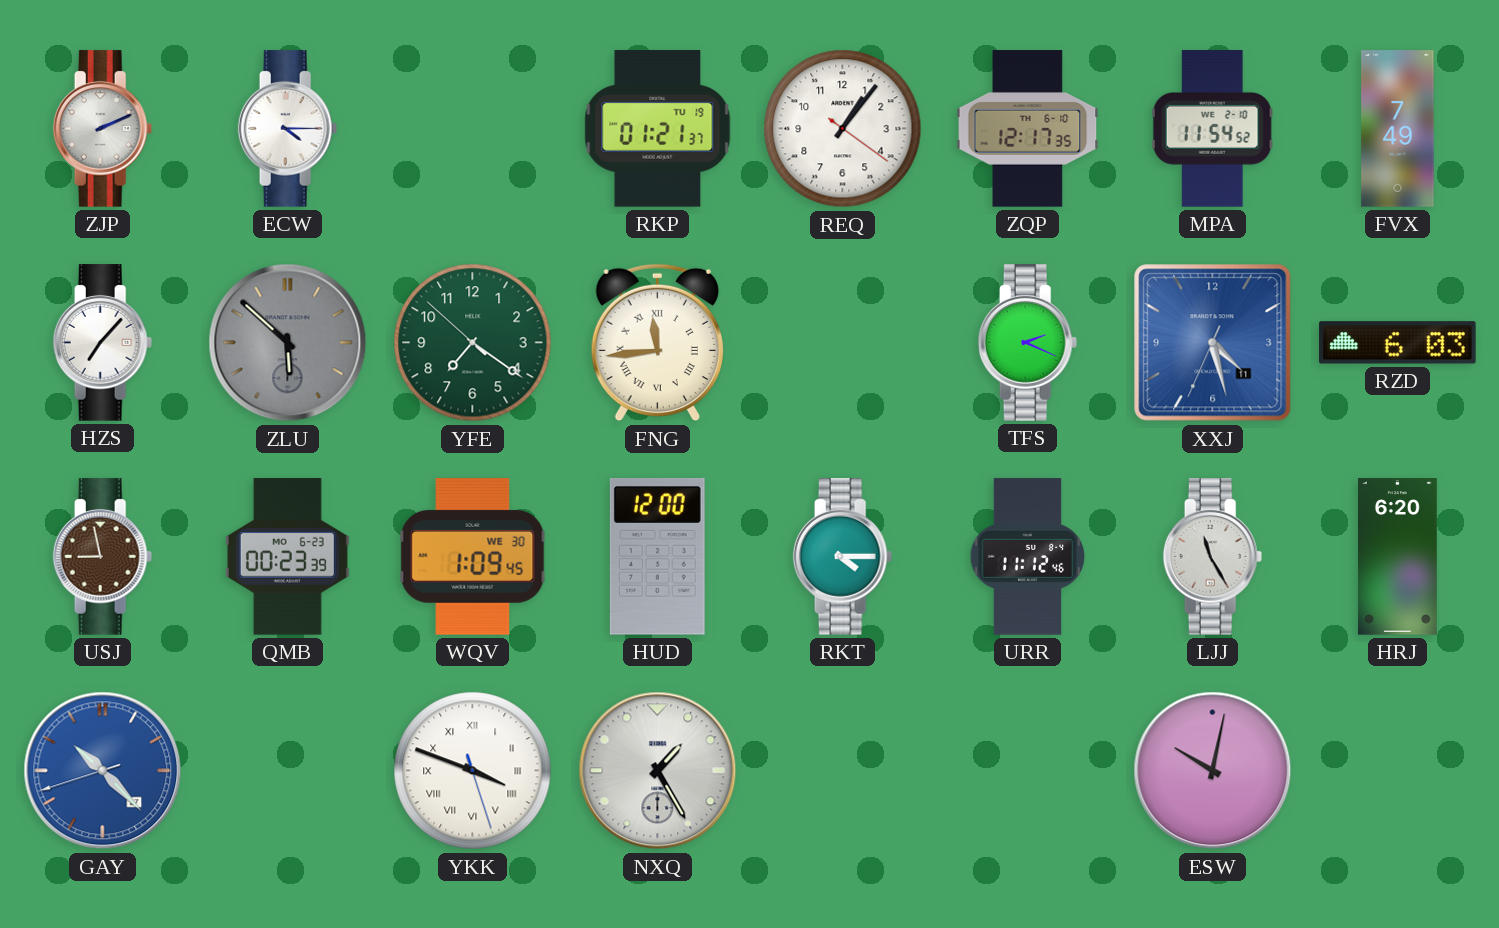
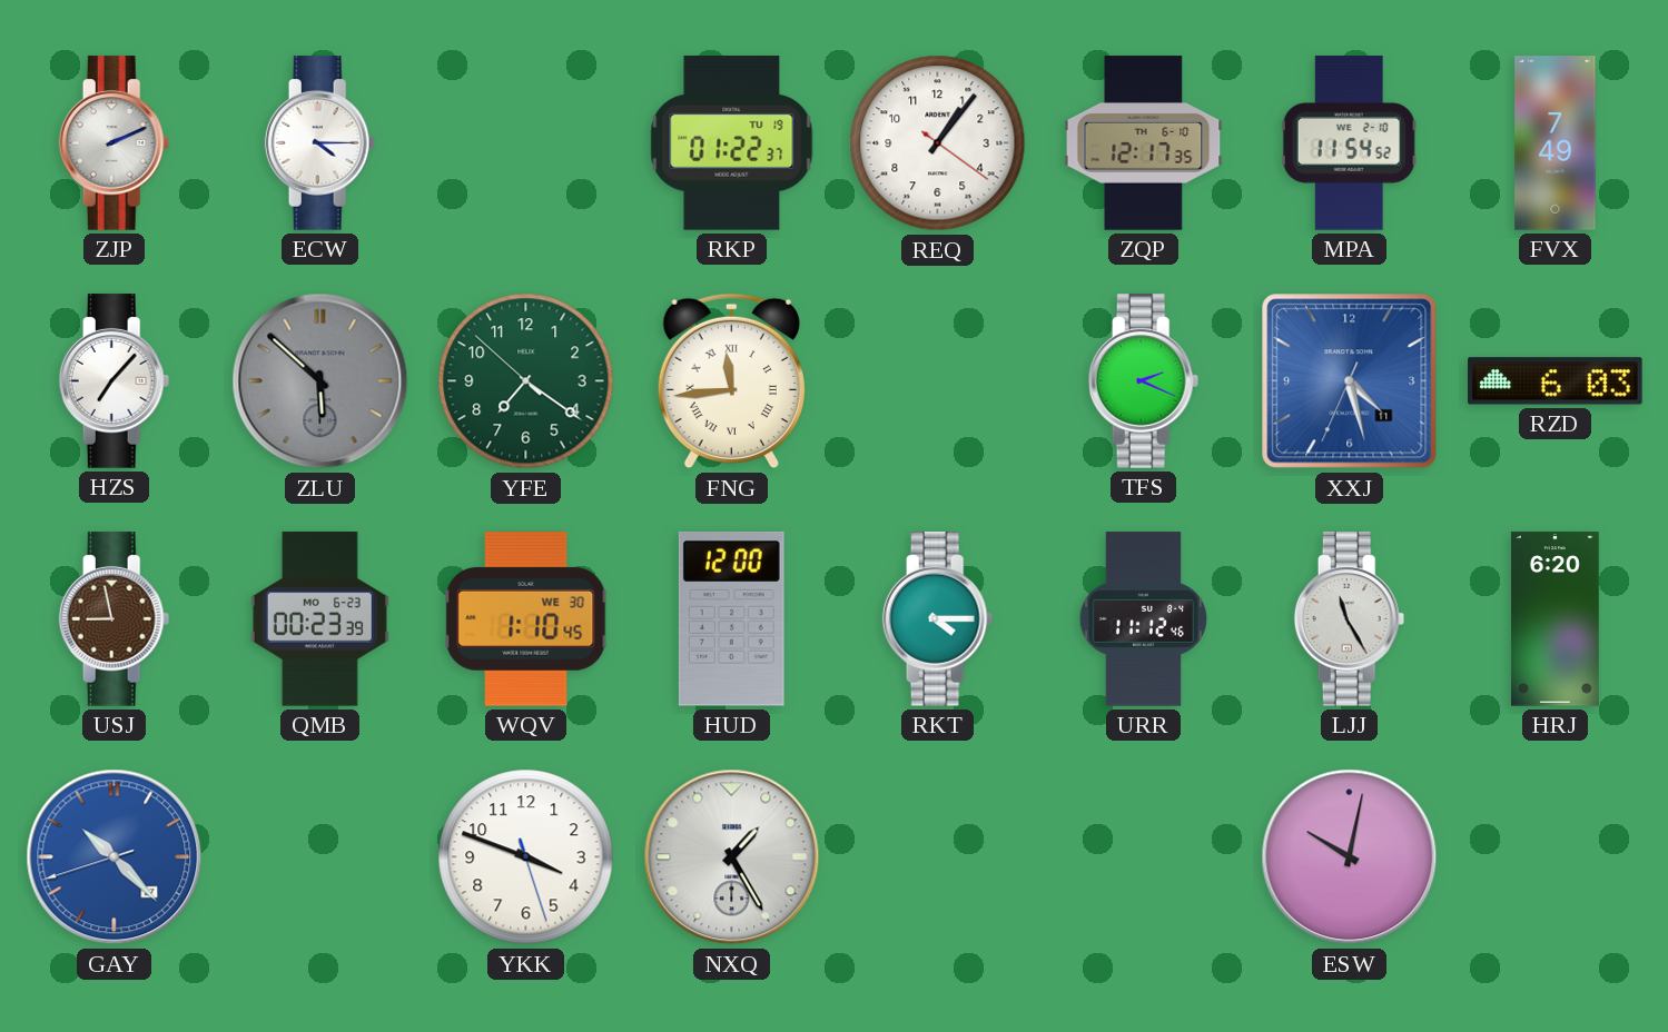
RKP: 01:21 -> 01:22 (732, 143)
WQV: 1:09 -> 1:10 (526, 619)
YKK numerals: Roman -> Arabic (526, 857)
